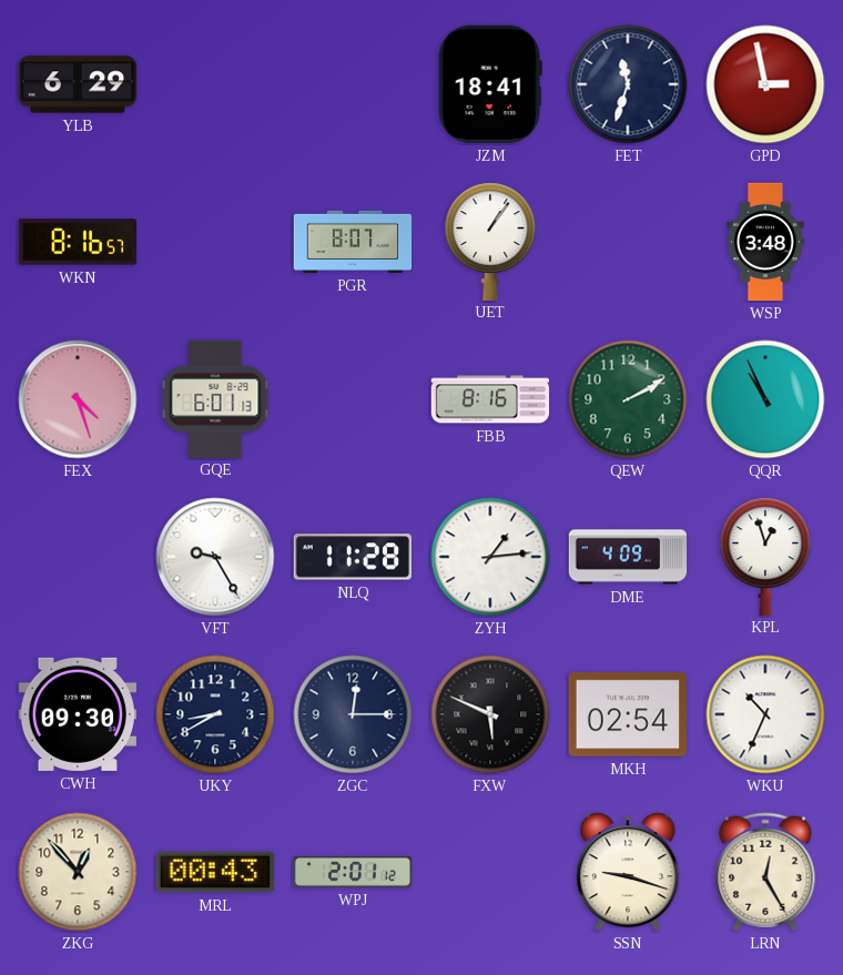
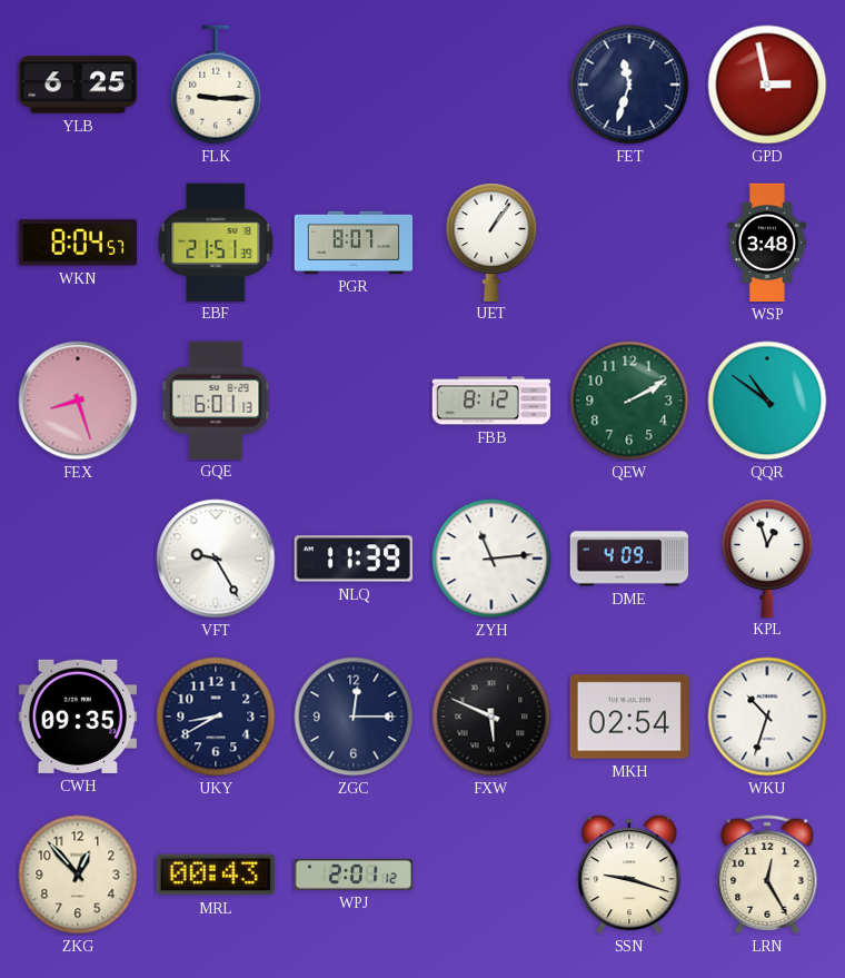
YLB: 6:29 -> 6:25 (78, 85)
FLK: none -> 9:15 (216, 85)
JZM: 18:41 -> none (490, 84)
WKN: 8:16 -> 8:04 (77, 243)
EBF: none -> 21:51 (216, 241)
FEX: 4:27 -> 8:27 (78, 401)
FBB: 8:16 -> 8:12 (491, 401)
QQR: 10:56 -> 10:51 (767, 401)
NLQ: 11:28 -> 11:39 (354, 559)
ZYH: 1:14 -> 11:14 (491, 559)
CWH: 09:30 -> 09:35 (77, 717)
WKU: 10:34 -> 10:33 (767, 717)
